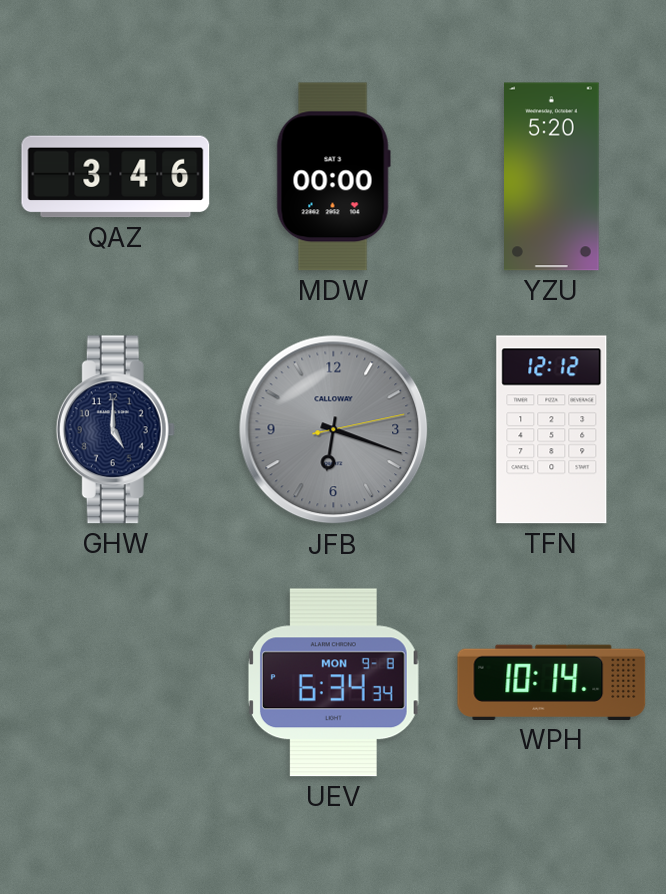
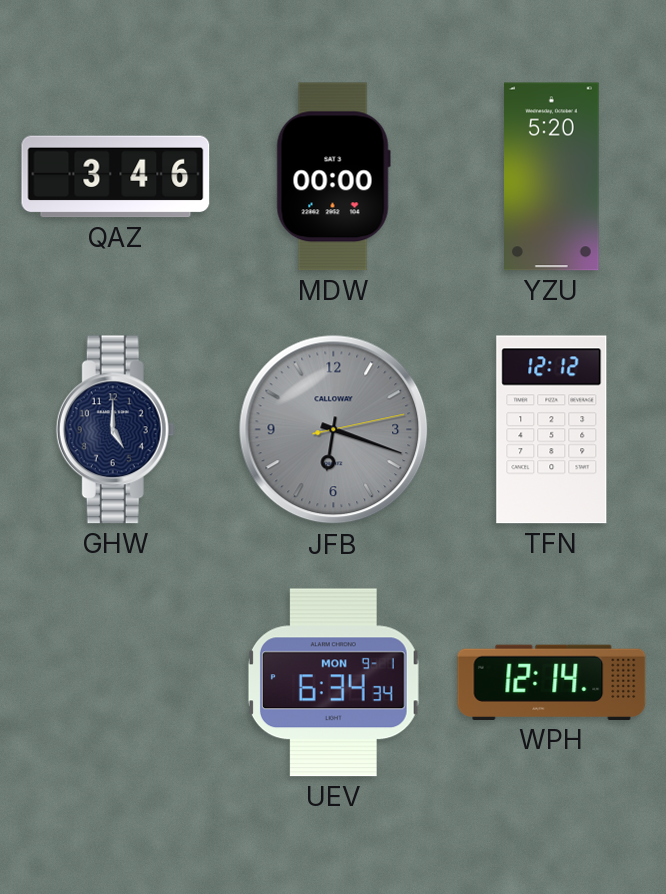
UEV date: MON 9-8 -> MON 9-1 (333, 683)
WPH: 10:14 -> 12:14 (552, 682)
